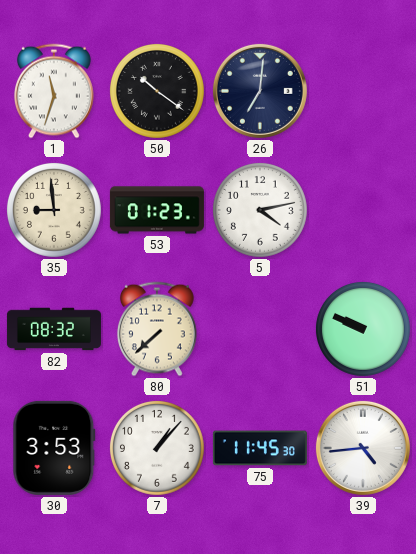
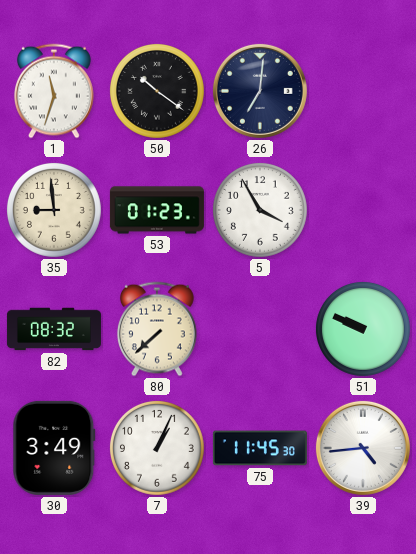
5: 4:13 -> 3:55 (260, 210)
30: 3:53 -> 3:49 (54, 448)
7: 1:07 -> 1:04 (157, 448)
